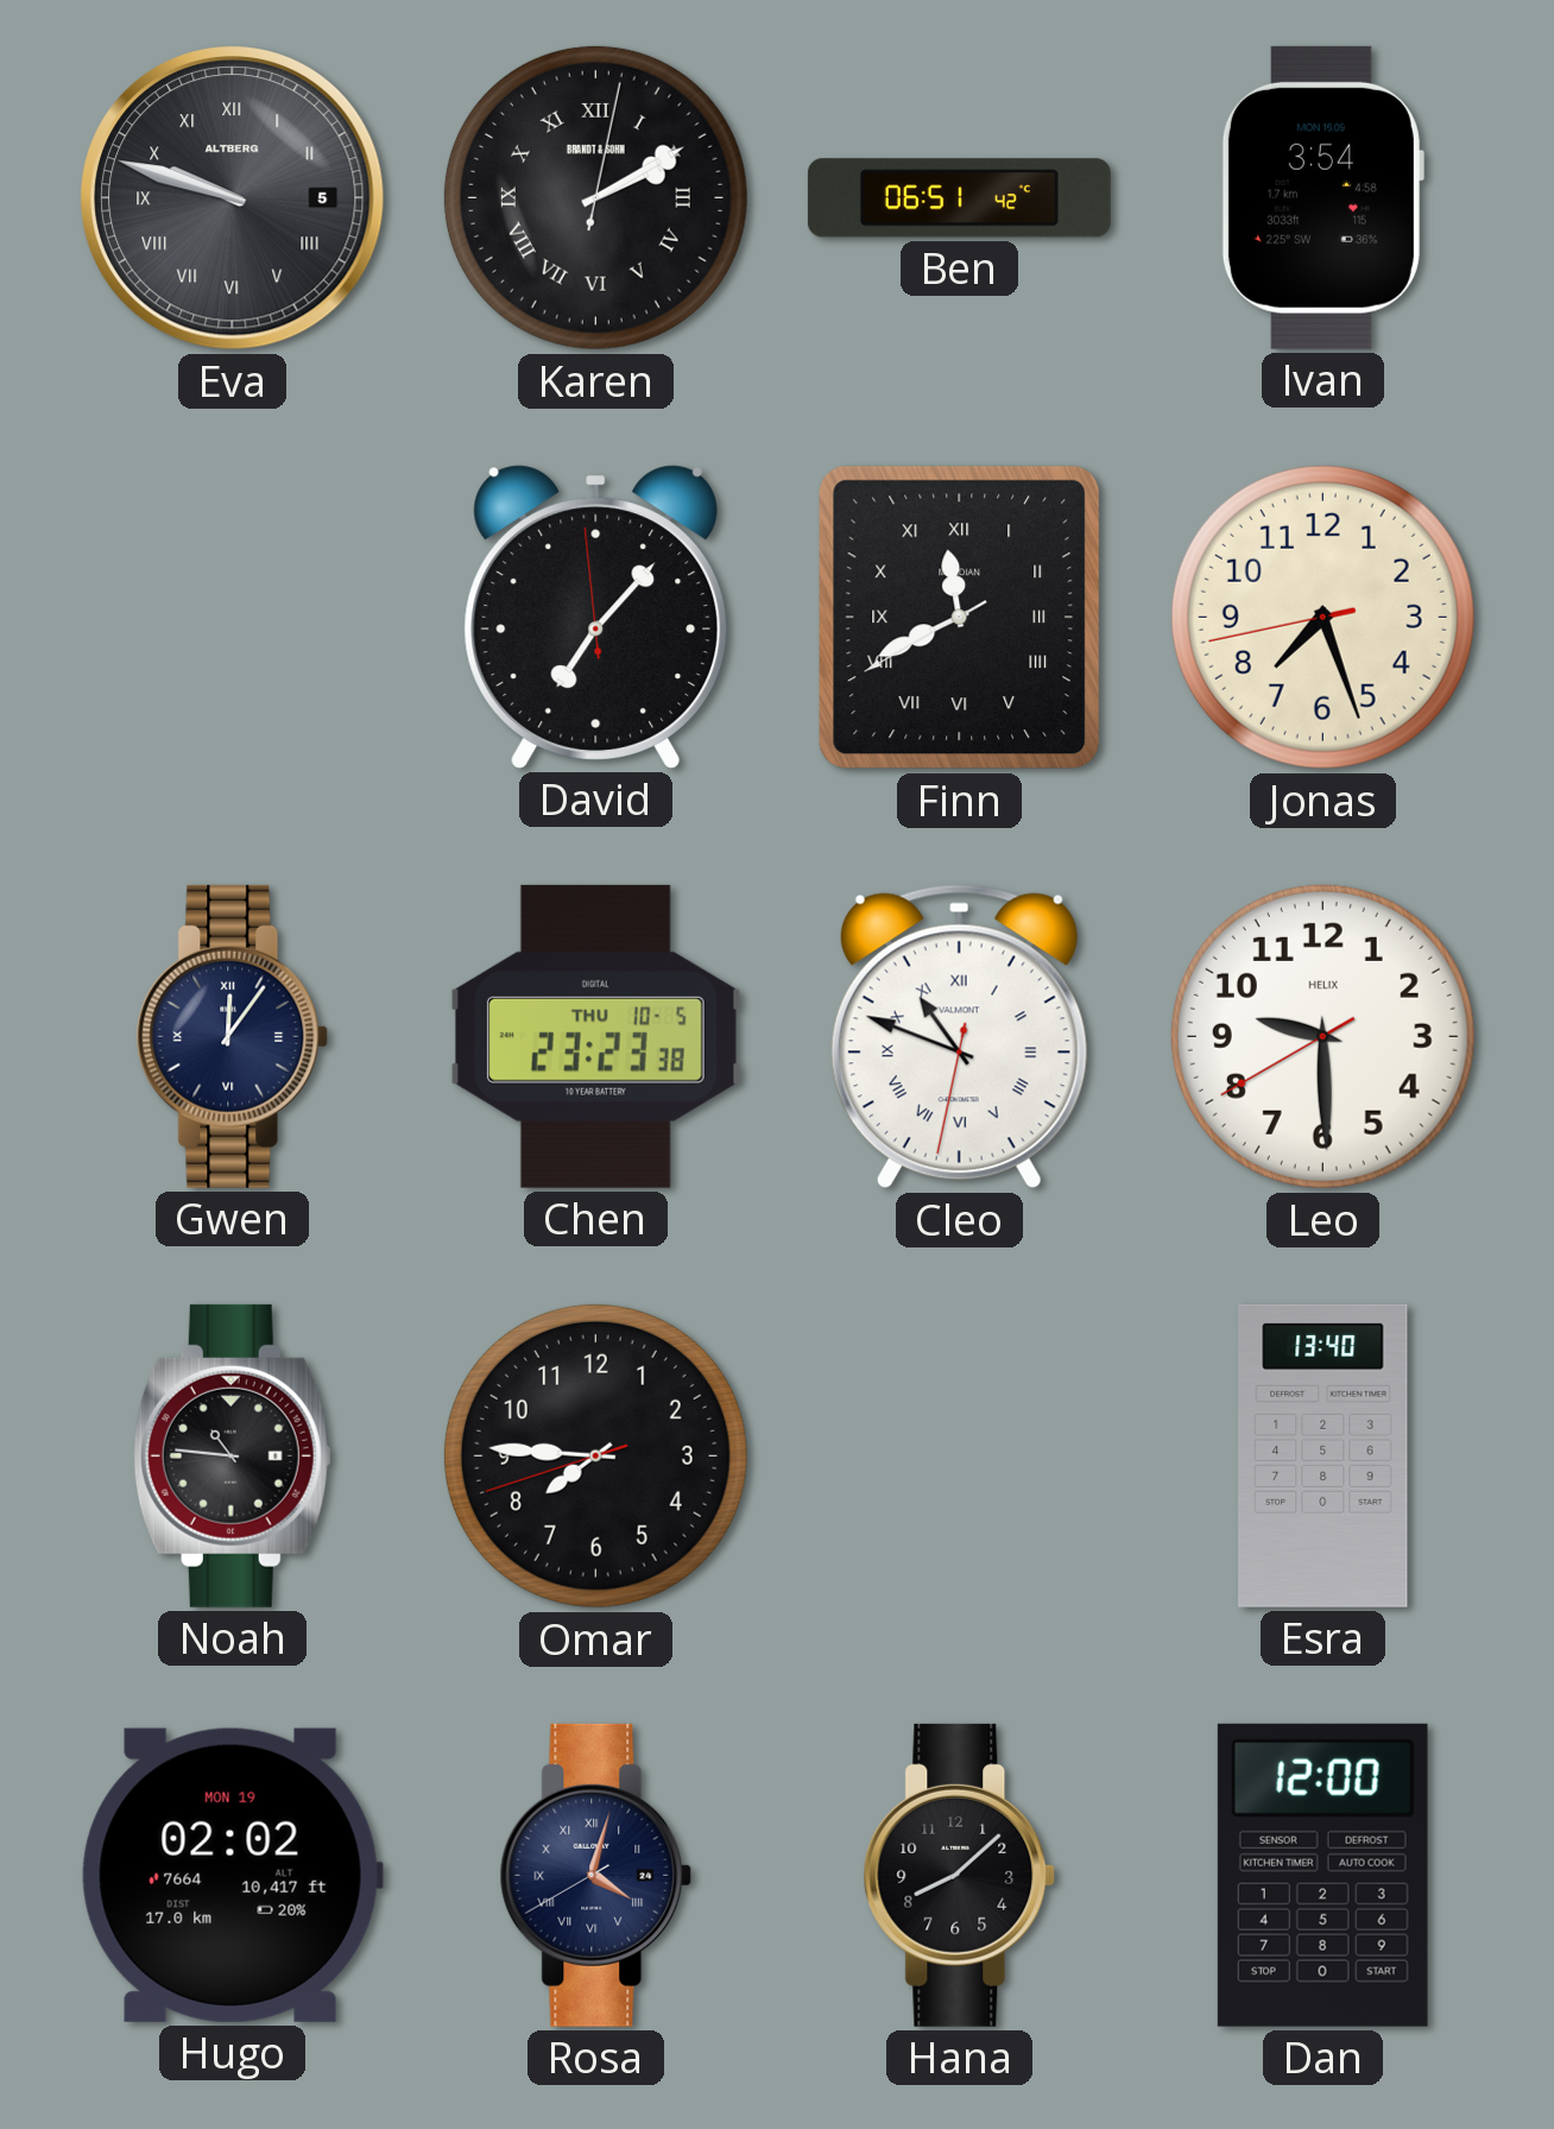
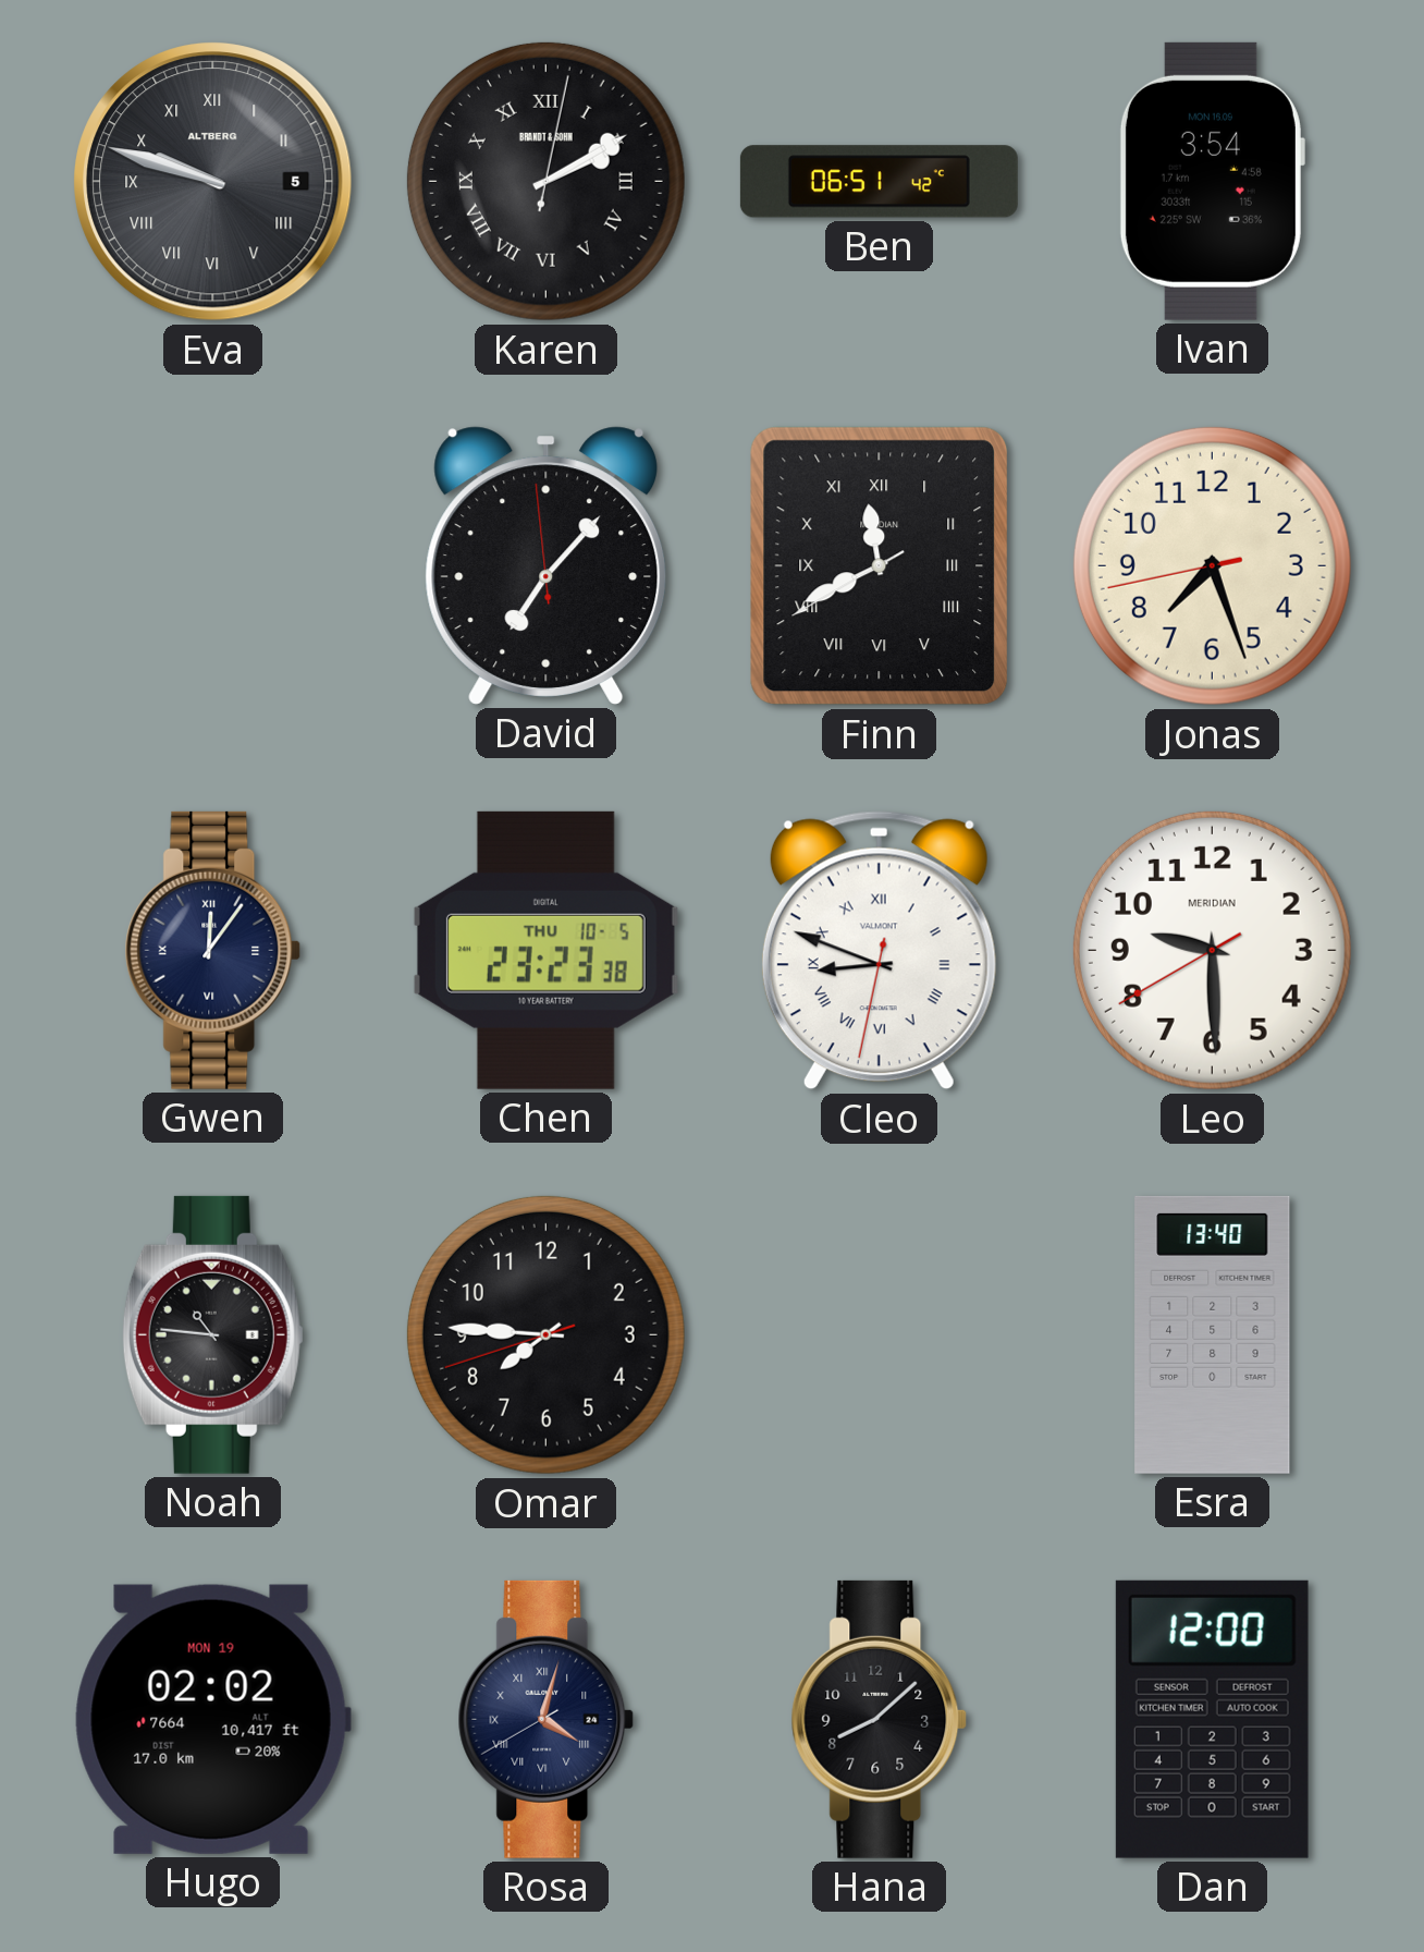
Cleo: 10:48 -> 8:48 (879, 951)
Leo brand: HELIX -> MERIDIAN (1212, 950)
